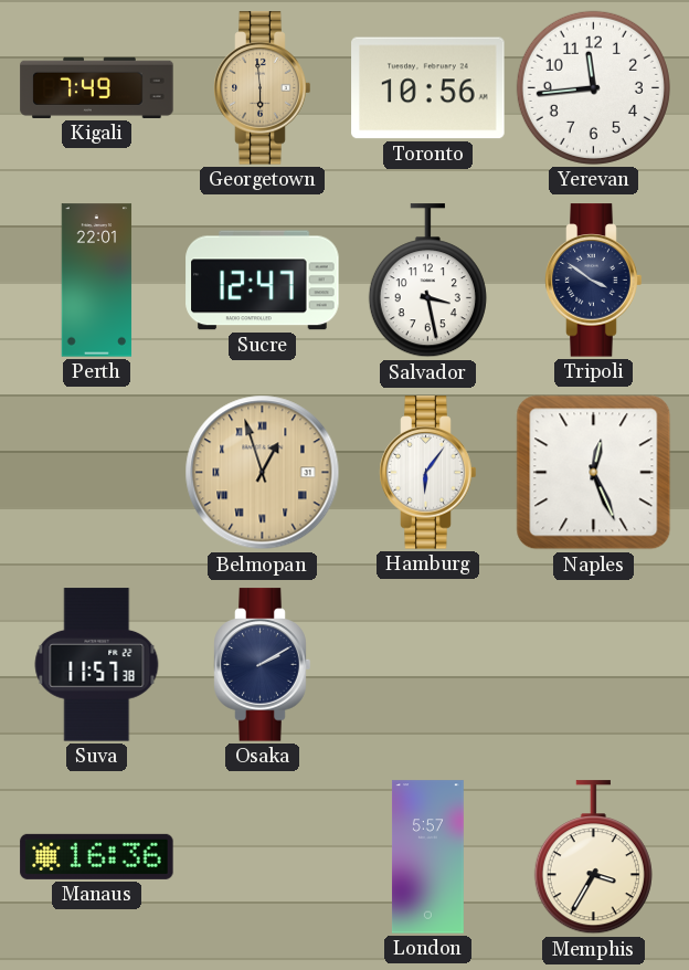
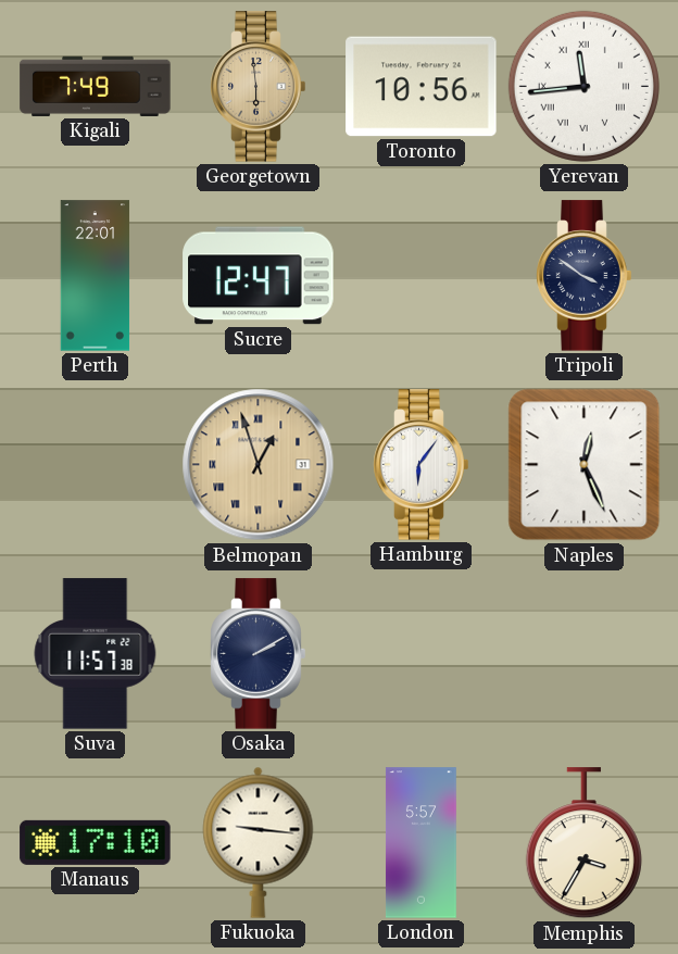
Yerevan numerals: Arabic -> Roman (583, 86)
Salvador: 3:28 -> none (427, 281)
Manaus: 16:36 -> 17:10 (96, 842)
Fukuoka: none -> 9:16 (259, 842)
